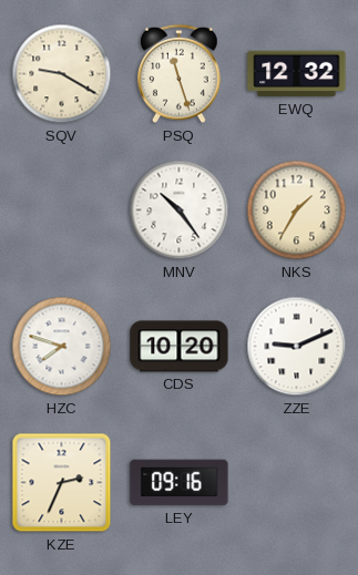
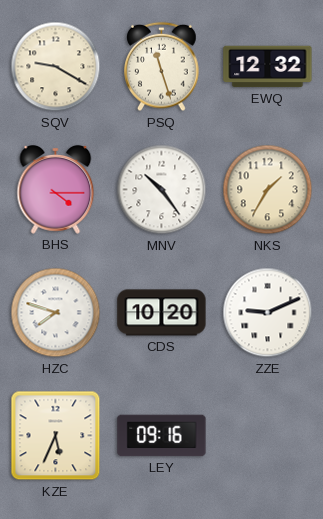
BHS: none -> 4:15 (56, 190)
KZE: 2:34 -> 5:34 (56, 436)
